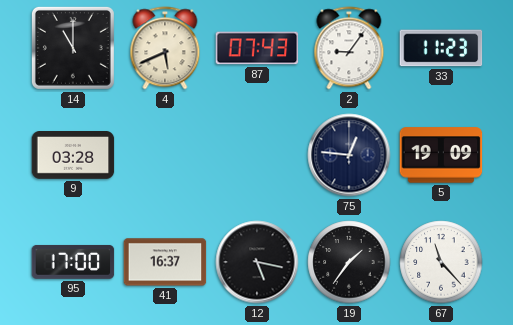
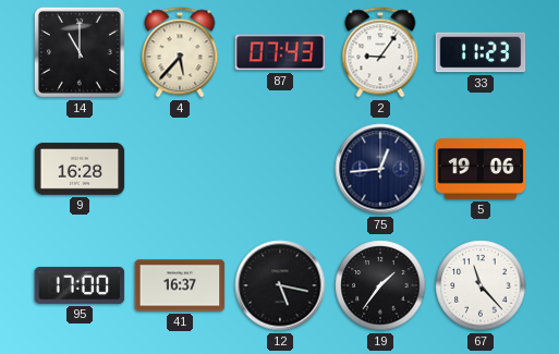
4: 5:41 -> 5:37 (180, 52)
9: 03:28 -> 16:28 (80, 170)
75: 12:46 -> 12:44 (380, 169)
5: 19:09 -> 19:06 (481, 169)
